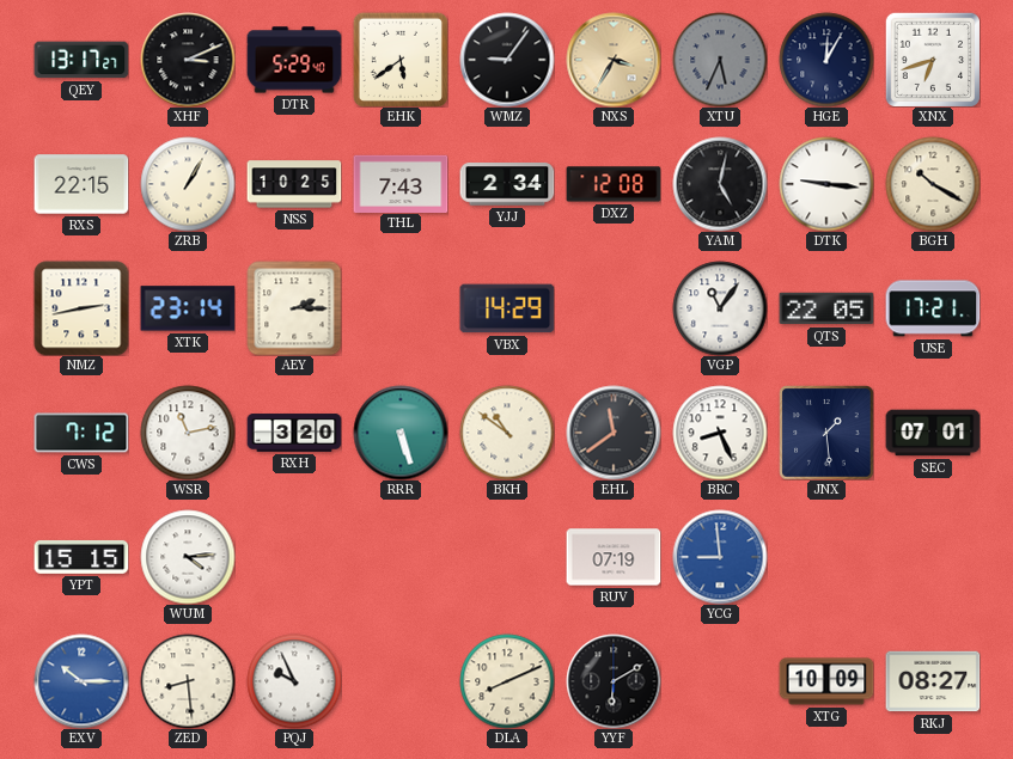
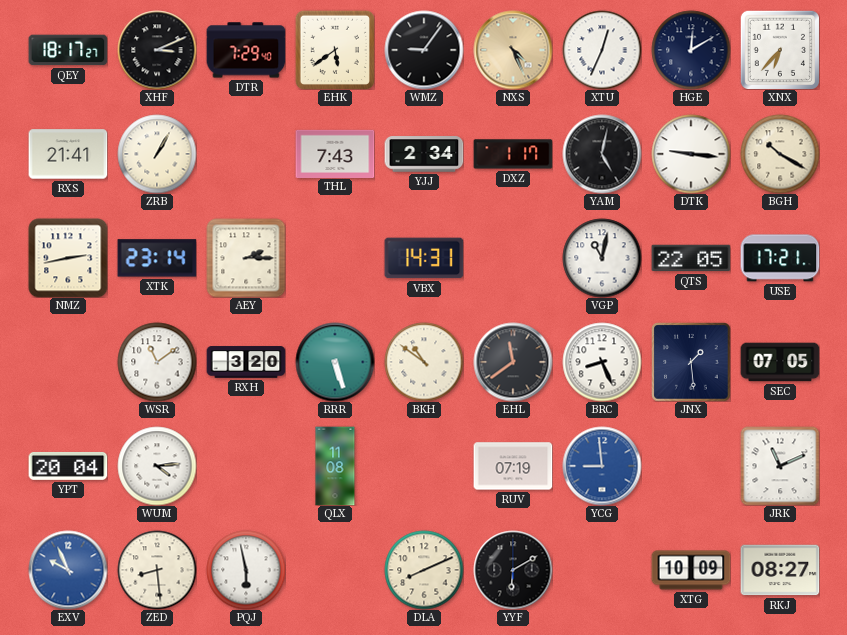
QEY: 13:17 -> 18:17 (68, 50)
DTR: 5:29 -> 7:29 (246, 50)
NXS: 3:35 -> 4:26 (513, 50)
XTU: 5:34 -> 12:34 (602, 50)
XTU dial: grey -> white (602, 50)
HGE: 12:05 -> 12:10 (691, 50)
XNX: 6:42 -> 6:37 (780, 50)
RXS: 22:15 -> 21:41 (68, 154)
NSS: 10:25 -> none (294, 184)
DXZ: 12:08 -> 1:17 (513, 154)
VBX: 14:29 -> 14:31 (424, 258)
VGP: 11:06 -> 11:02 (602, 258)
CWS: 7:12 -> none (81, 433)
WSR: 11:13 -> 11:09 (157, 362)
SEC: 07:01 -> 07:05 (780, 362)
YPT: 15:15 -> 20:04 (68, 466)
QLX: none -> 11:08 (335, 466)
JRK: none -> 11:11 (780, 466)
EXV: 10:15 -> 9:56 (68, 570)
PQJ: 9:56 -> 5:58 (246, 570)
